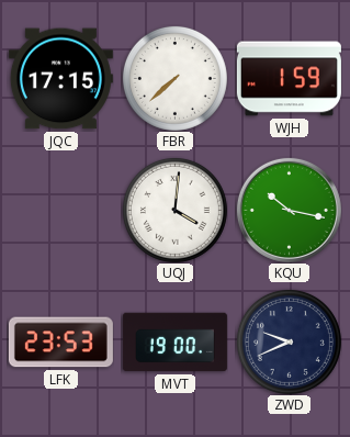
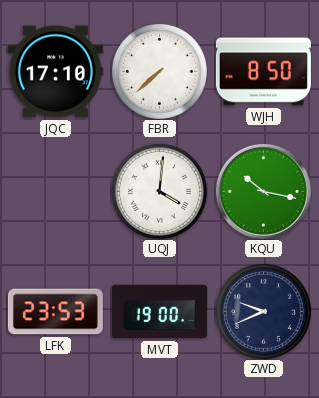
JQC: 17:15 -> 17:10 (55, 72)
WJH: 1:59 -> 8:50 (263, 72)
